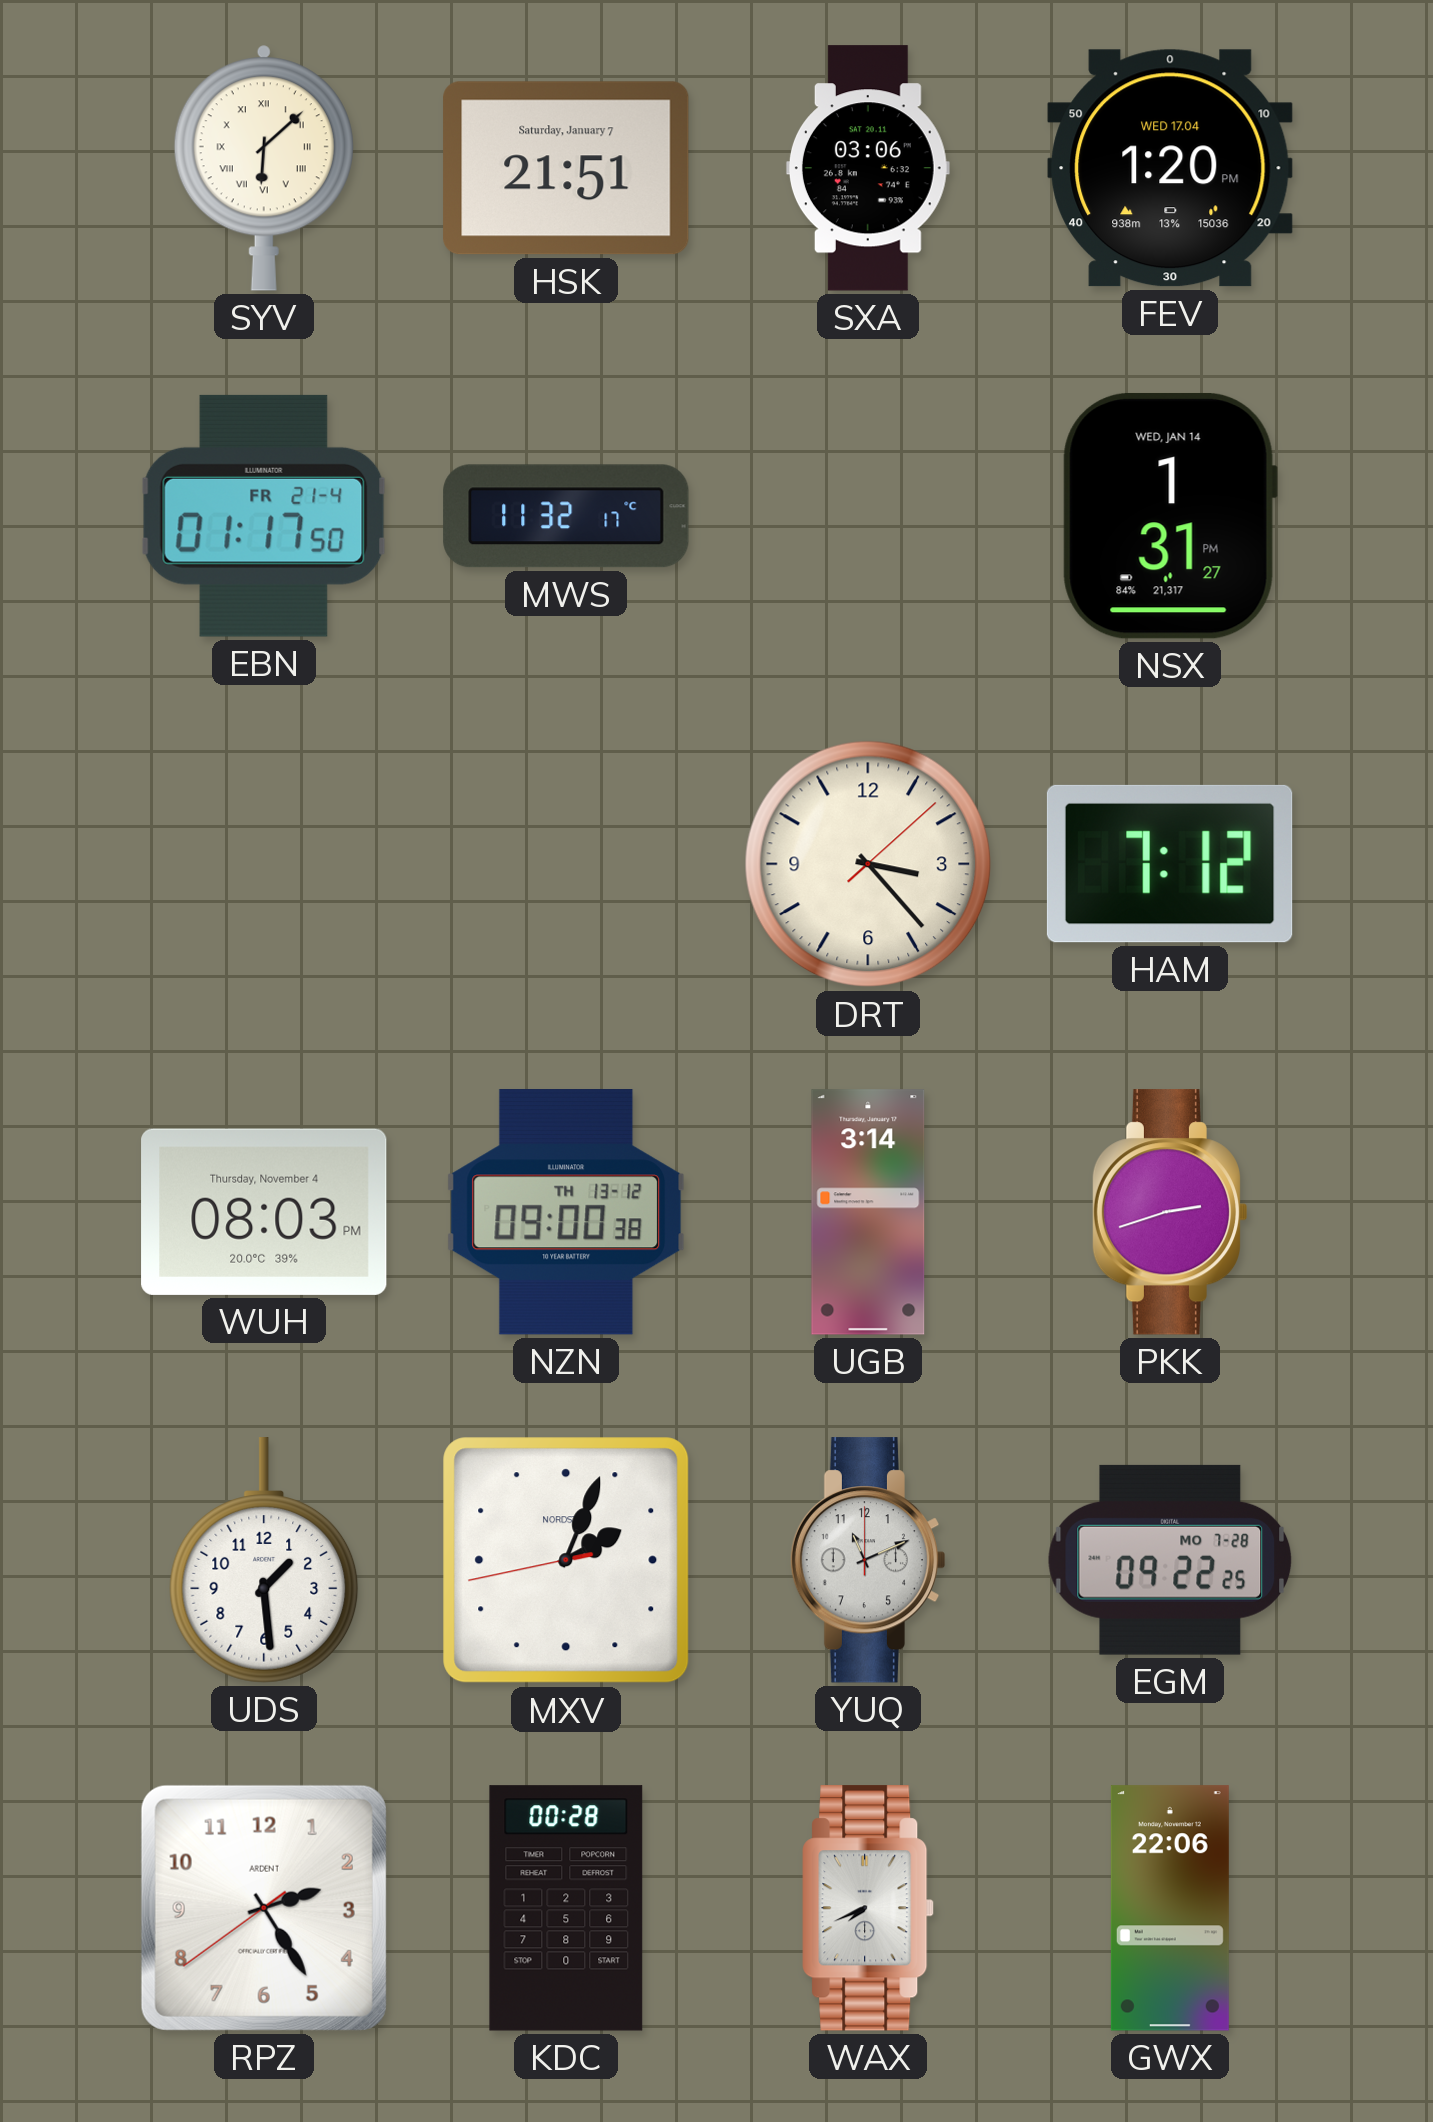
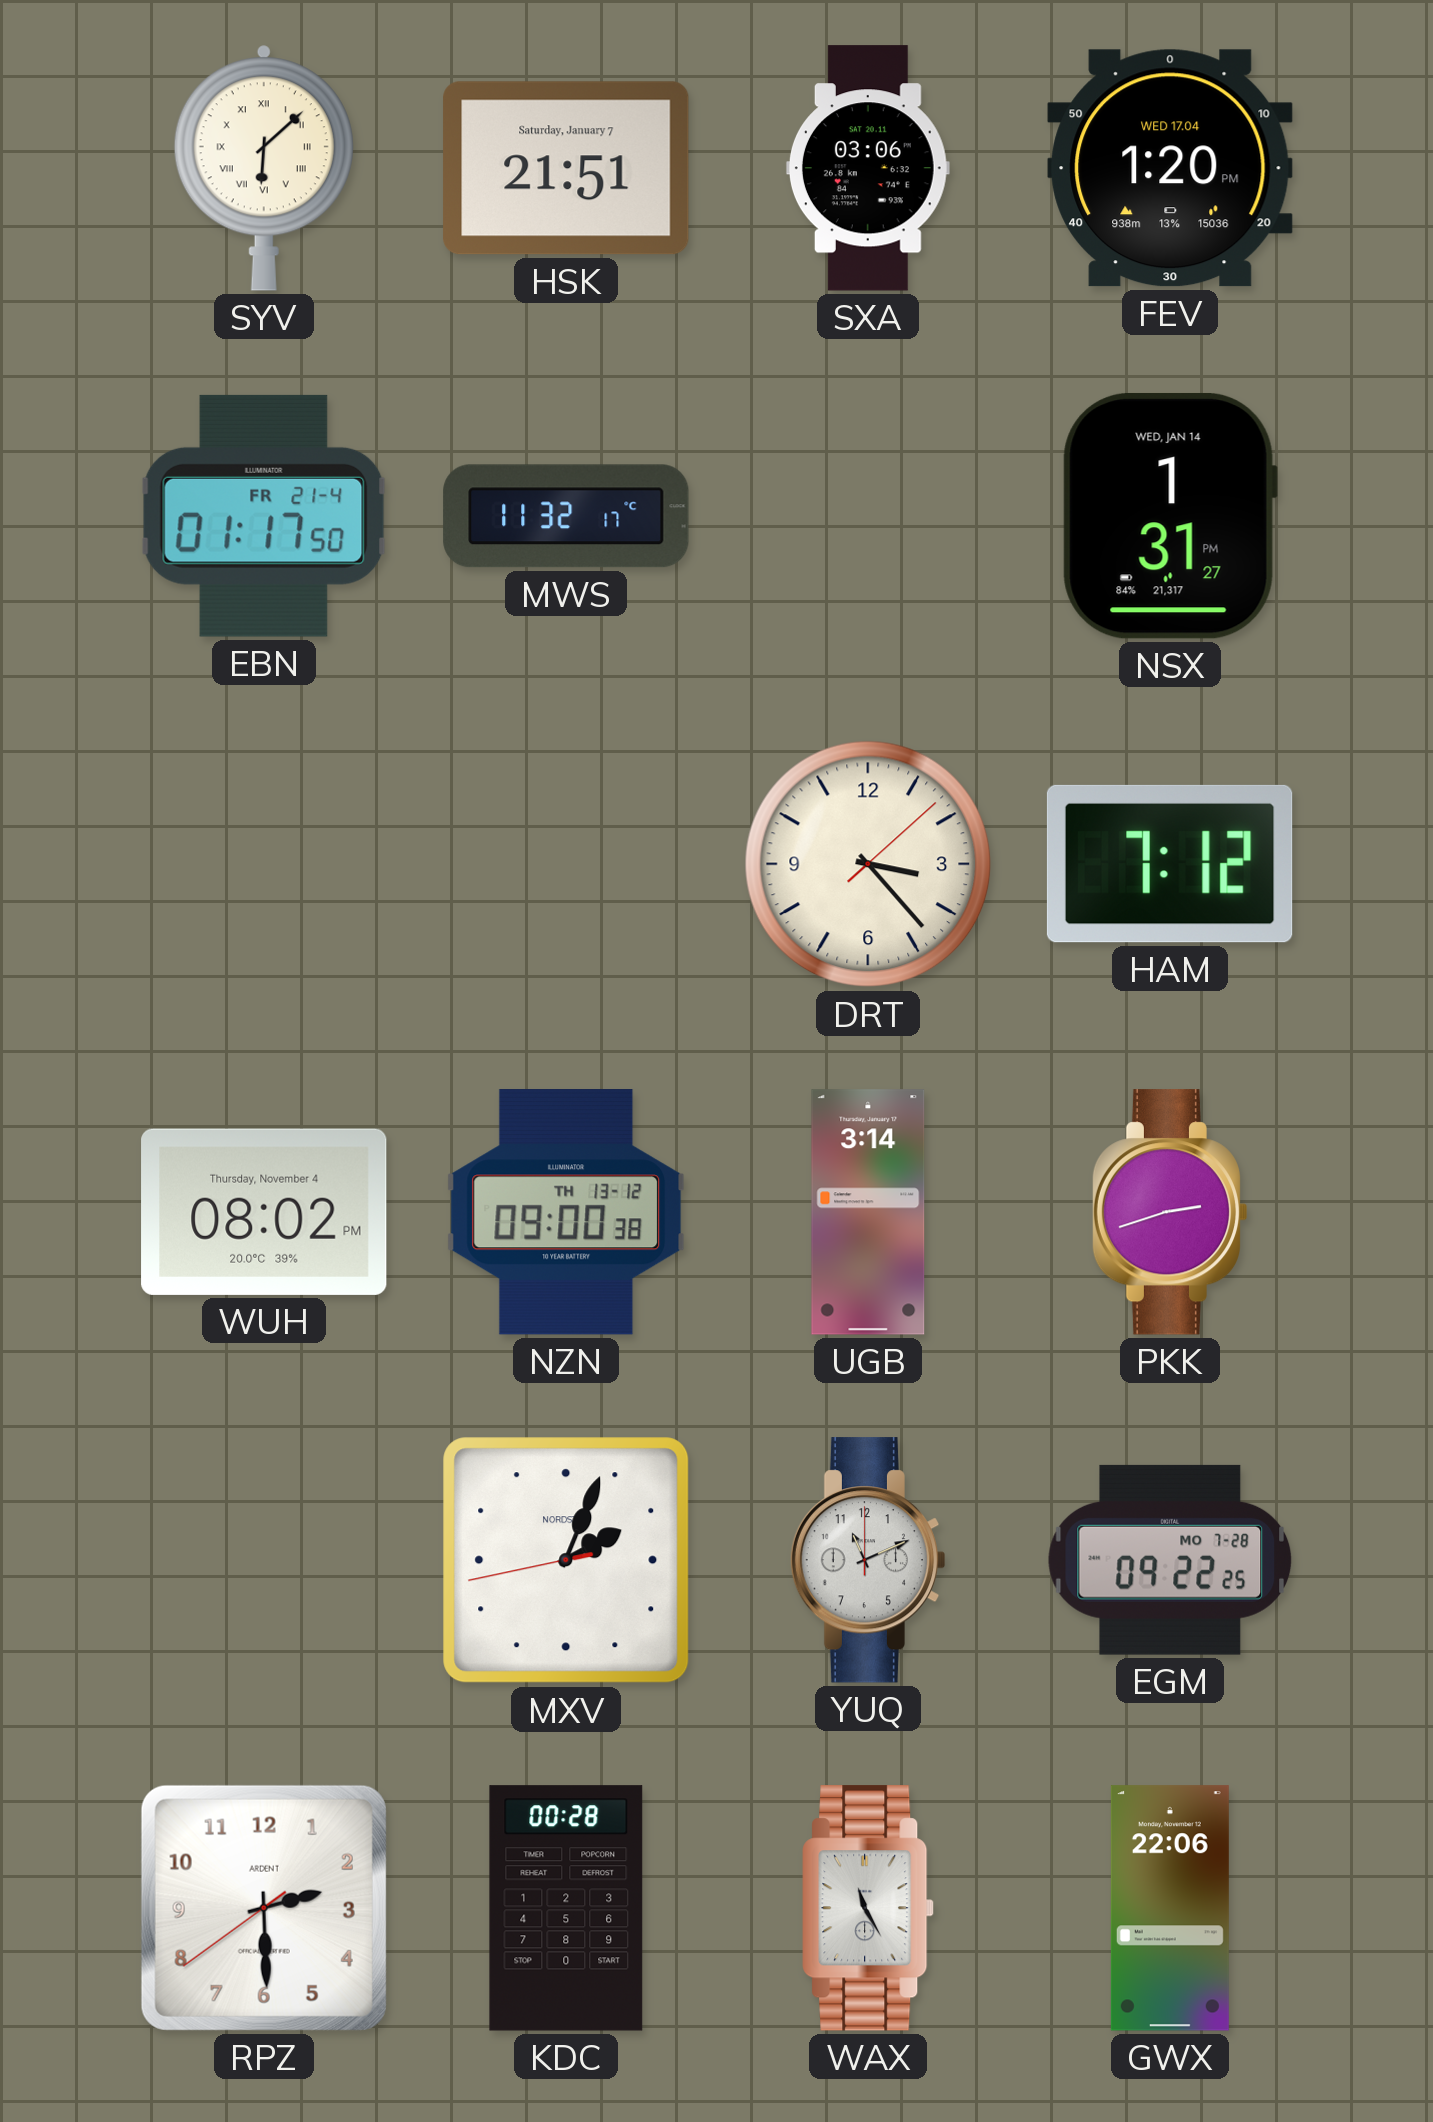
WUH: 08:03 -> 08:02 (264, 1212)
UDS: 1:29 -> none (264, 1560)
RPZ: 2:24 -> 2:29 (264, 1908)
WAX: 7:41 -> 11:25 (868, 1908)
